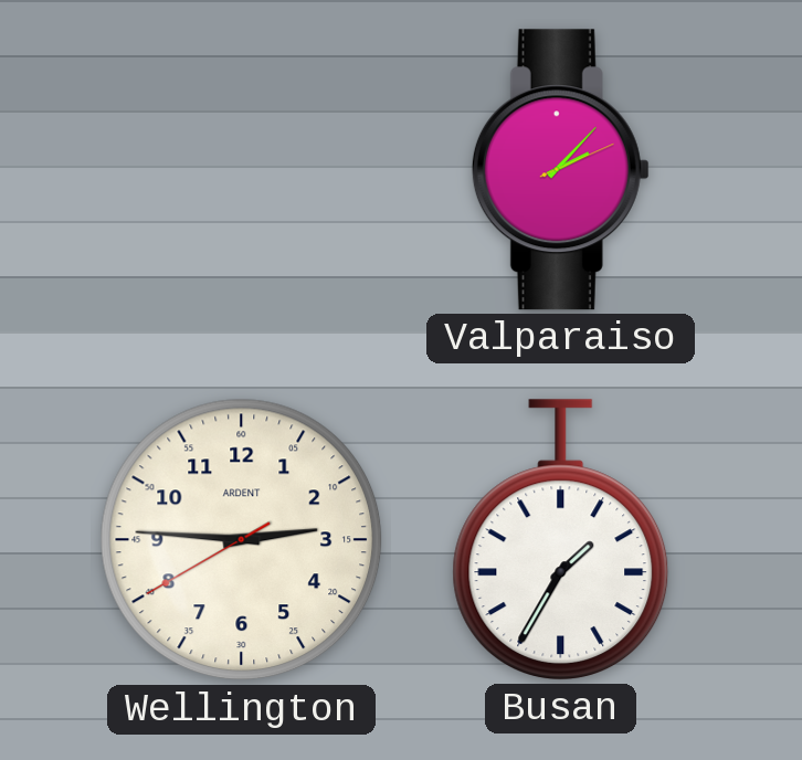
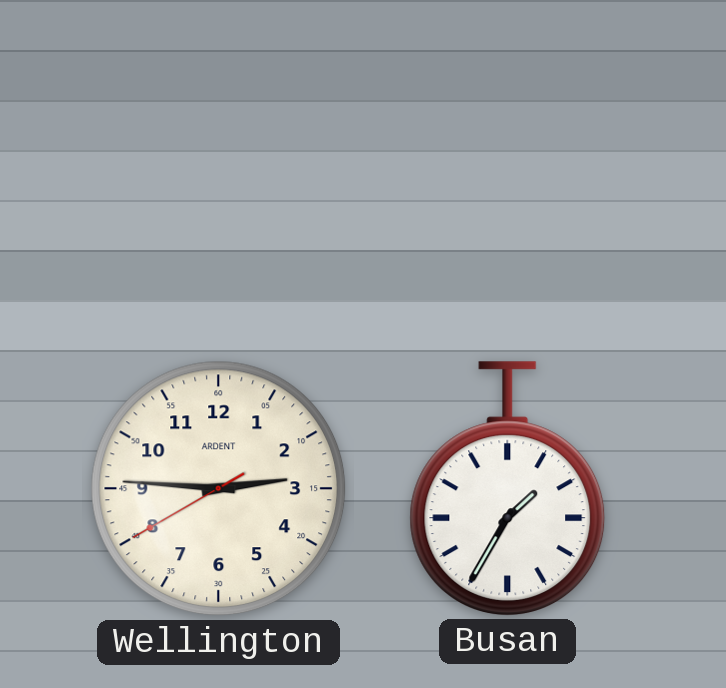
Valparaiso: 2:07 -> none (560, 170)
